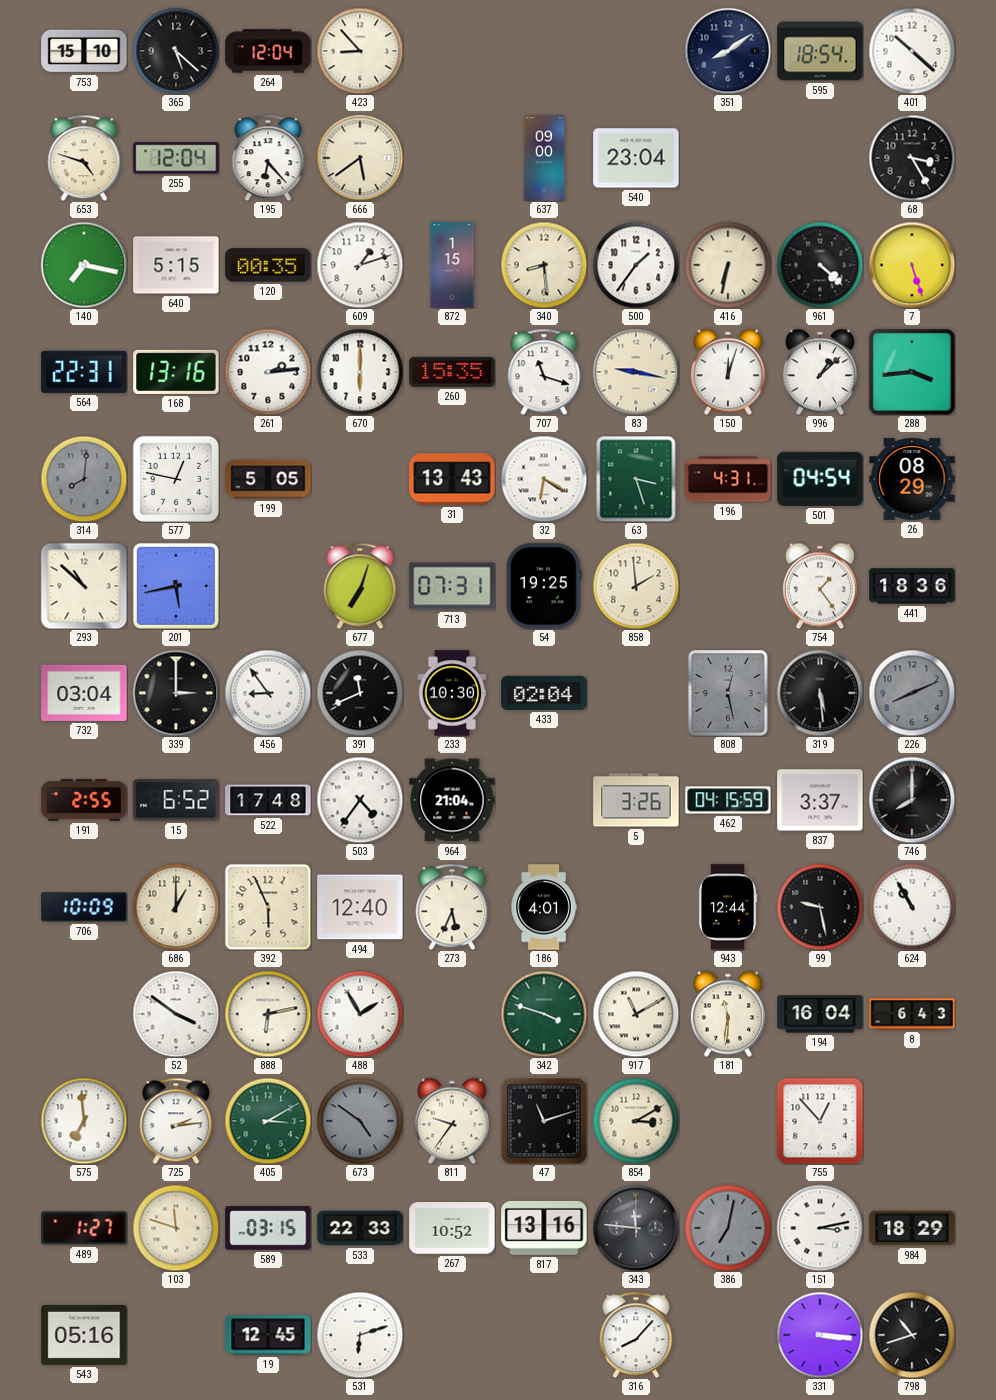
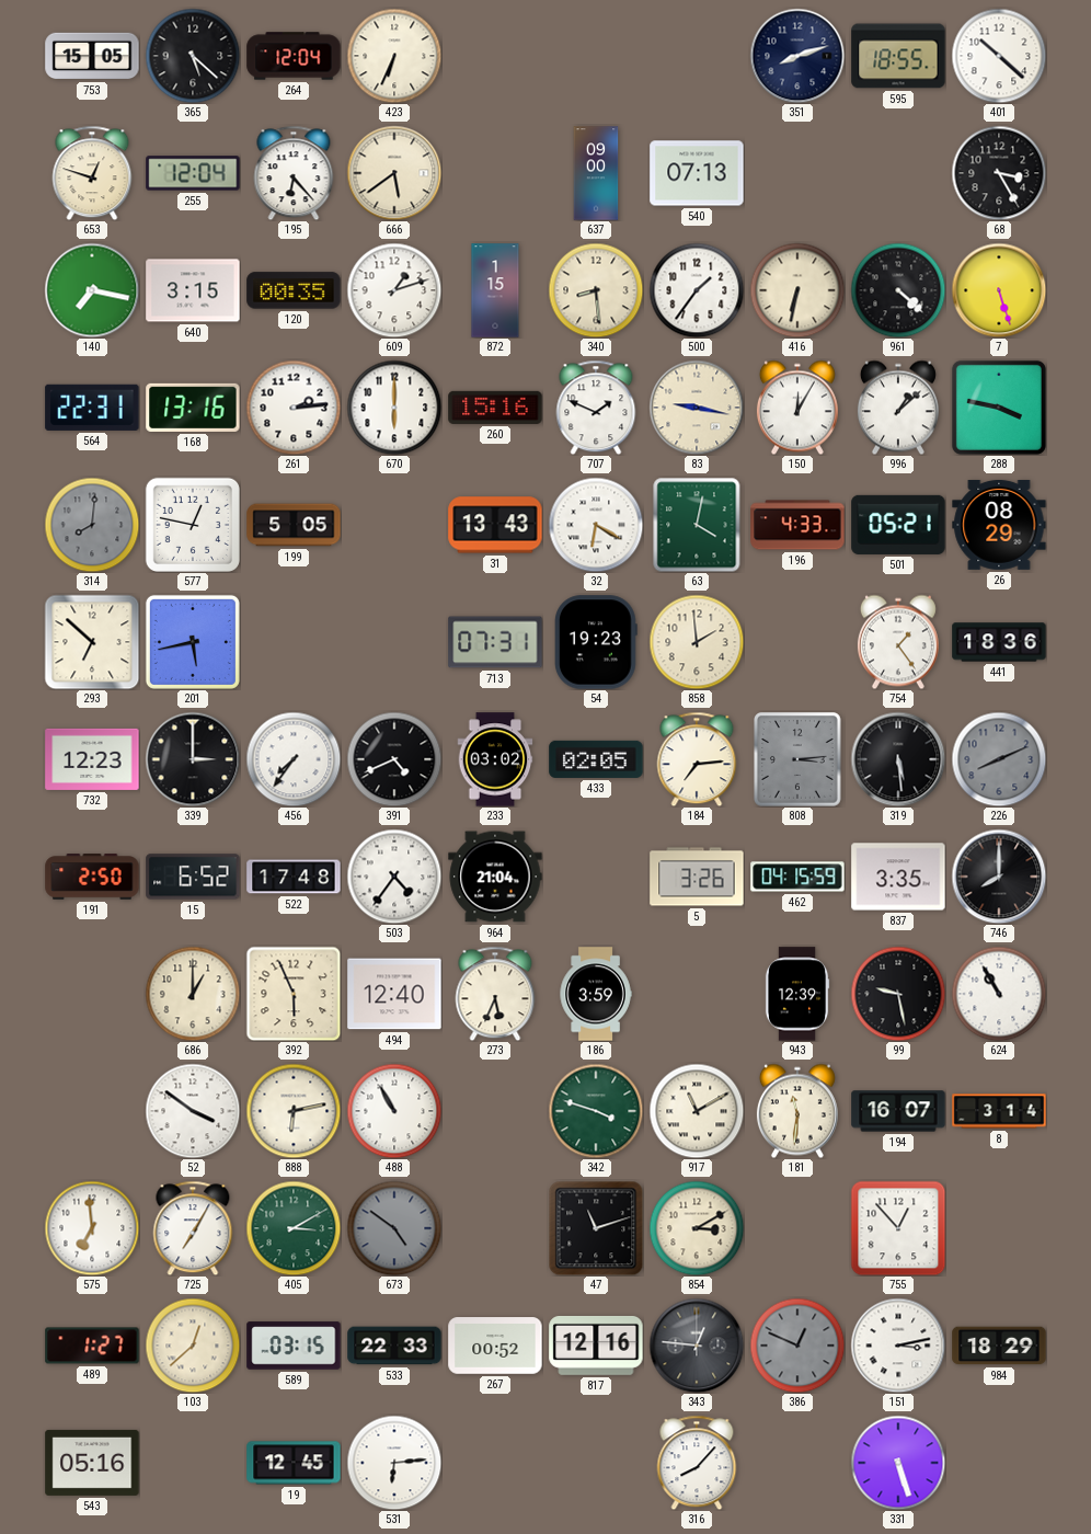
753: 15:10 -> 15:05 (92, 56)
423: 8:53 -> 6:34 (394, 56)
351: 8:09 -> 8:12 (797, 56)
595: 18:54 -> 18:55 (898, 56)
653: 4:48 -> 12:48 (92, 173)
540: 23:04 -> 07:13 (697, 173)
640: 5:15 -> 3:15 (193, 290)
260: 15:35 -> 15:16 (495, 408)
707: 11:18 -> 1:49 (596, 408)
150: 12:03 -> 12:05 (797, 408)
288: 3:44 -> 3:47 (999, 408)
63: 3:27 -> 4:02 (697, 525)
196: 4:31 -> 4:33 (797, 525)
501: 04:54 -> 05:21 (898, 525)
293: 10:52 -> 6:52 (92, 642)
677: 7:03 -> none (360, 586)
54: 19:25 -> 19:23 (597, 642)
732: 03:04 -> 12:23 (92, 759)
456: 8:54 -> 7:36 (294, 759)
391: 11:41 -> 4:41 (394, 759)
233: 10:30 -> 03:02 (495, 759)
433: 02:04 -> 02:05 (596, 759)
184: none -> 7:14 (697, 759)
808: 12:28 -> 3:14 (799, 760)
191: 2:55 -> 2:50 (92, 877)
837: 3:37 -> 3:35 (898, 877)
706: 10:09 -> none (84, 907)
186: 4:01 -> 3:59 (596, 994)
943: 12:44 -> 12:39 (797, 994)
488: 1:55 -> 10:55 (394, 1111)
194: 16:04 -> 16:07 (898, 1111)
8: 6:43 -> 3:14 (999, 1111)
725: 2:14 -> 7:05 (193, 1228)
811: 9:36 -> none (452, 1121)
103: 11:48 -> 12:38 (193, 1346)
267: 10:52 -> 00:52 (495, 1346)
817: 13:16 -> 12:16 (596, 1346)
343: 11:46 -> 12:46 (697, 1346)
386: 7:02 -> 12:49 (797, 1346)
531: 6:12 -> 6:14 (394, 1463)
331: 3:16 -> 5:27 (898, 1463)
798: 10:42 -> none (912, 1335)
